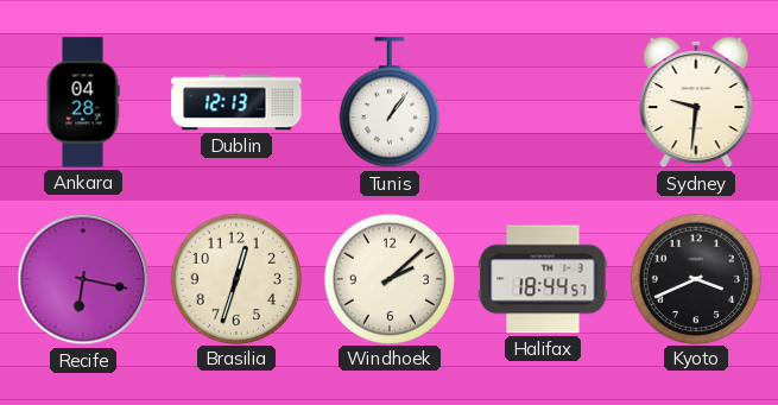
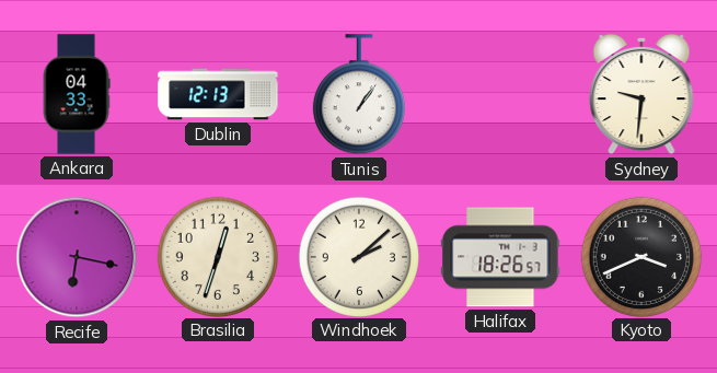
Ankara: 04:28 -> 04:33 (77, 94)
Halifax: 18:44 -> 18:26 (500, 257)
